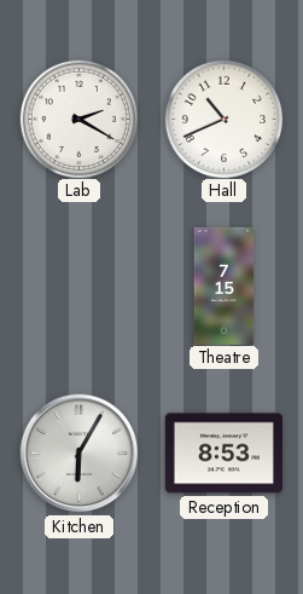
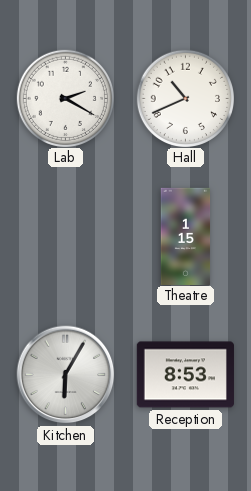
Theatre: 7:15 -> 1:15 (186, 236)
